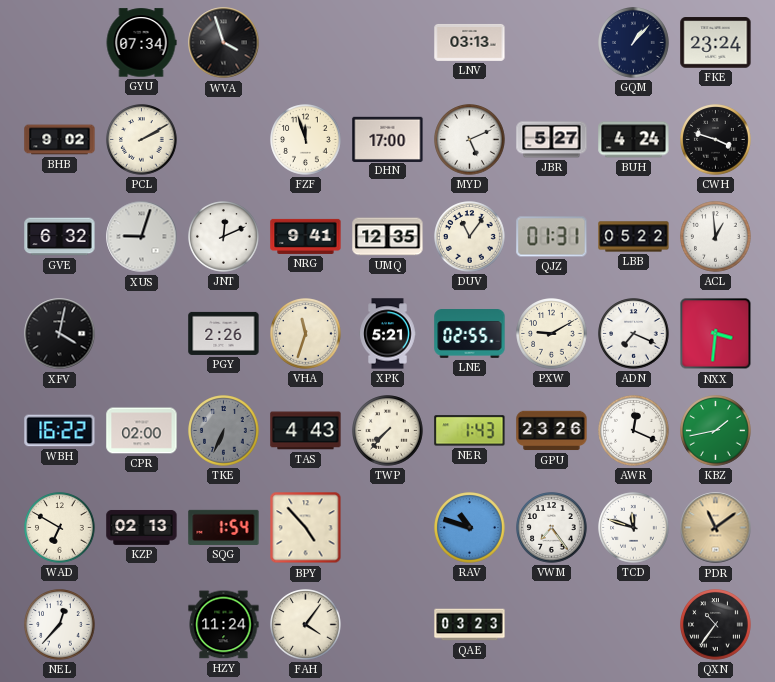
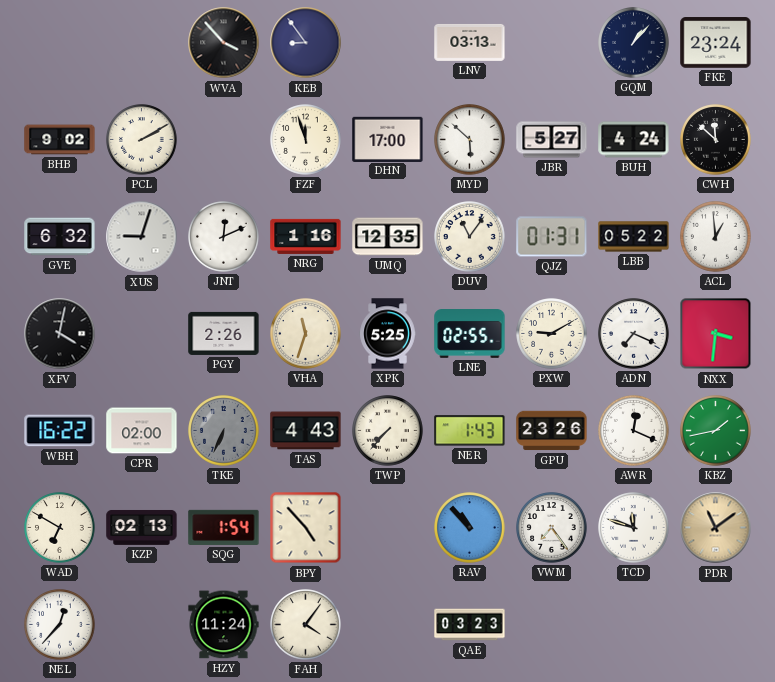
GYU: 07:34 -> none (141, 43)
WVA: 3:57 -> 3:53 (224, 43)
KEB: none -> 8:54 (306, 43)
MYD: 5:11 -> 5:52 (470, 140)
CWH: 3:48 -> 11:52 (716, 140)
NRG: 9:41 -> 1:16 (306, 236)
XPK: 5:21 -> 5:25 (388, 334)
RAV: 10:48 -> 10:53 (470, 528)
QXN: 10:36 -> none (716, 625)
